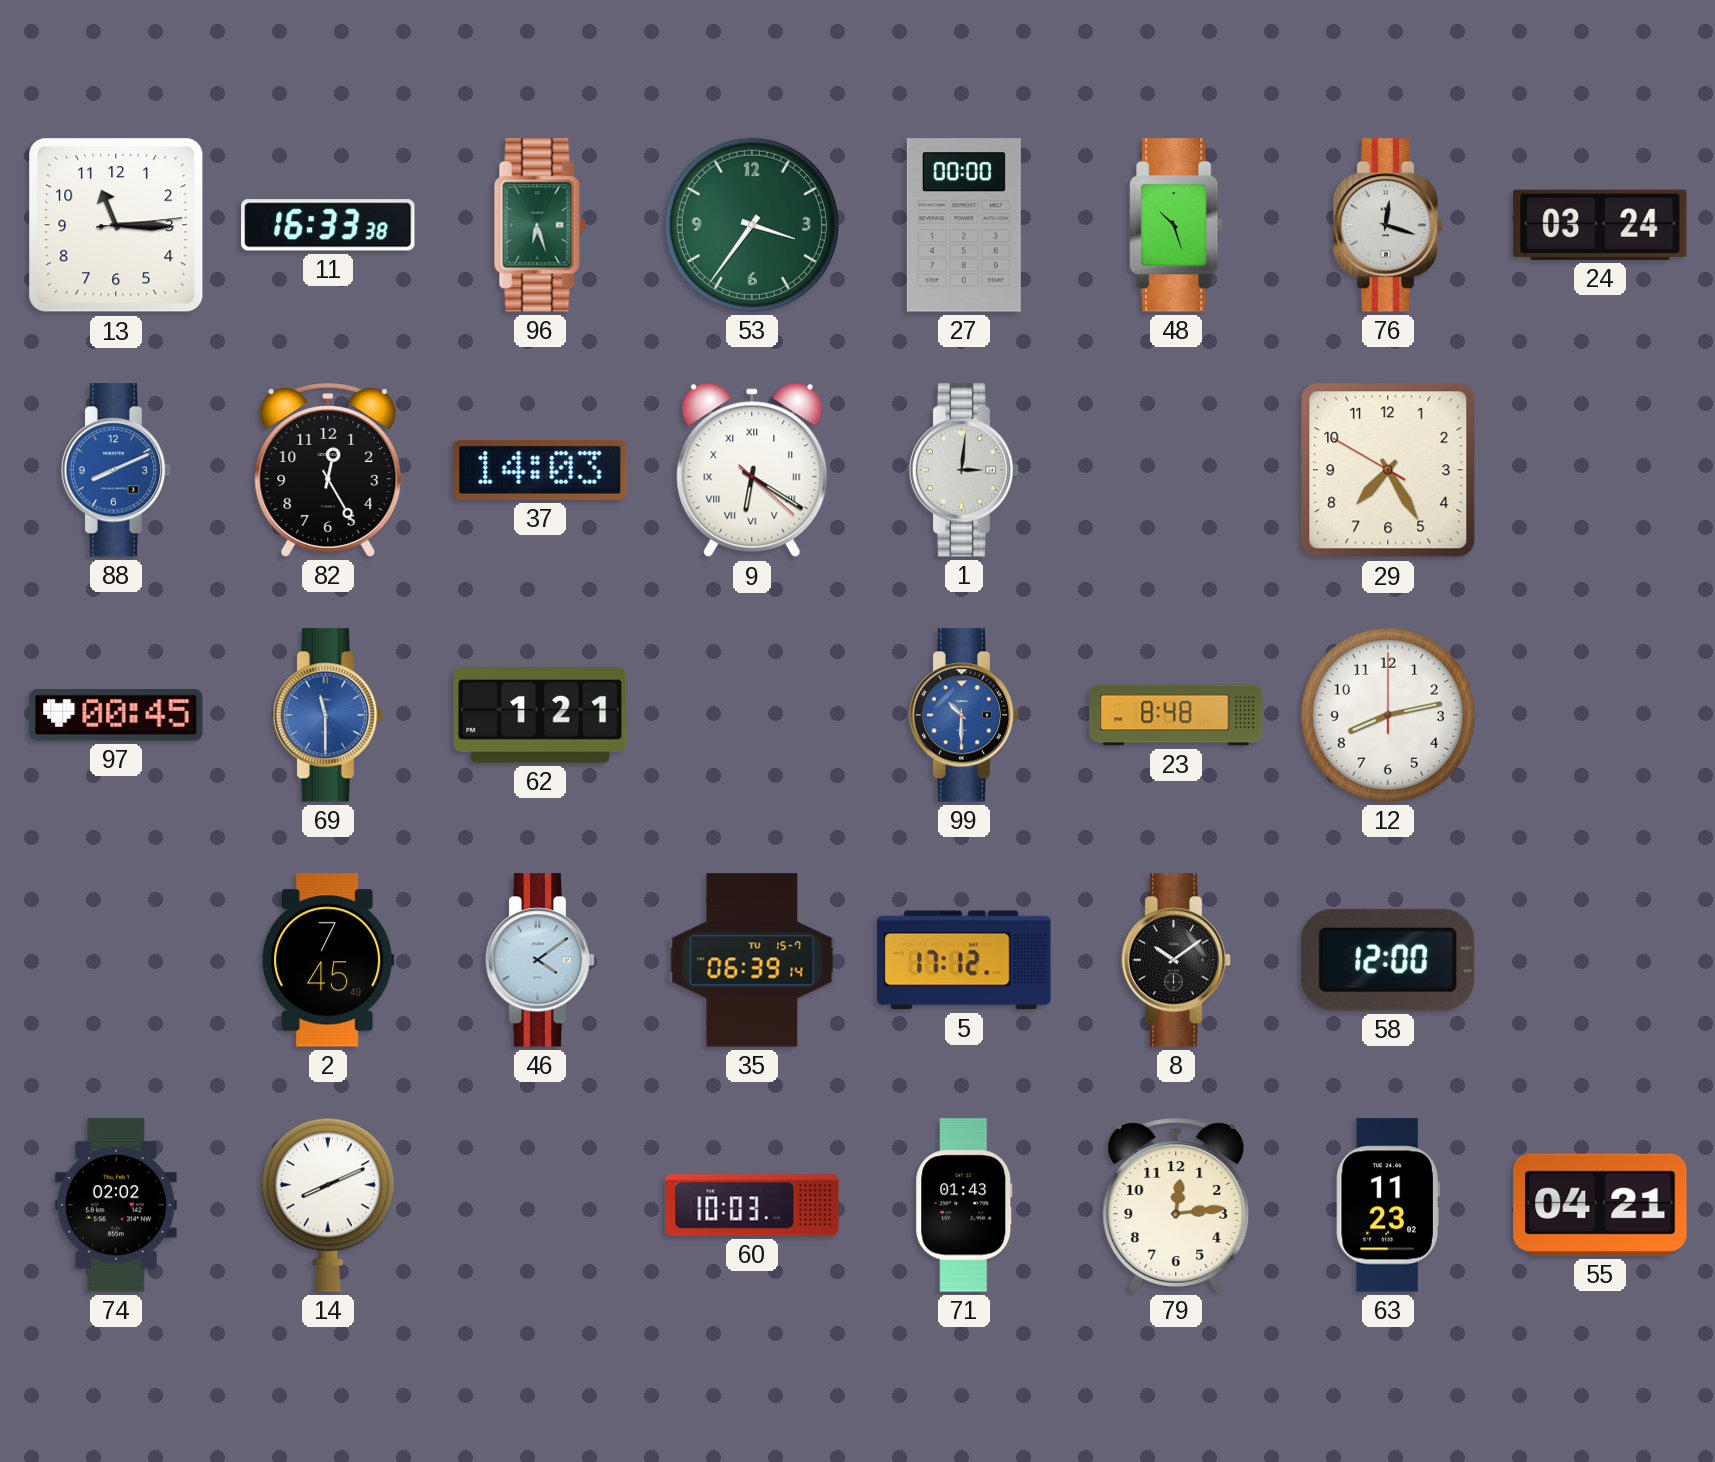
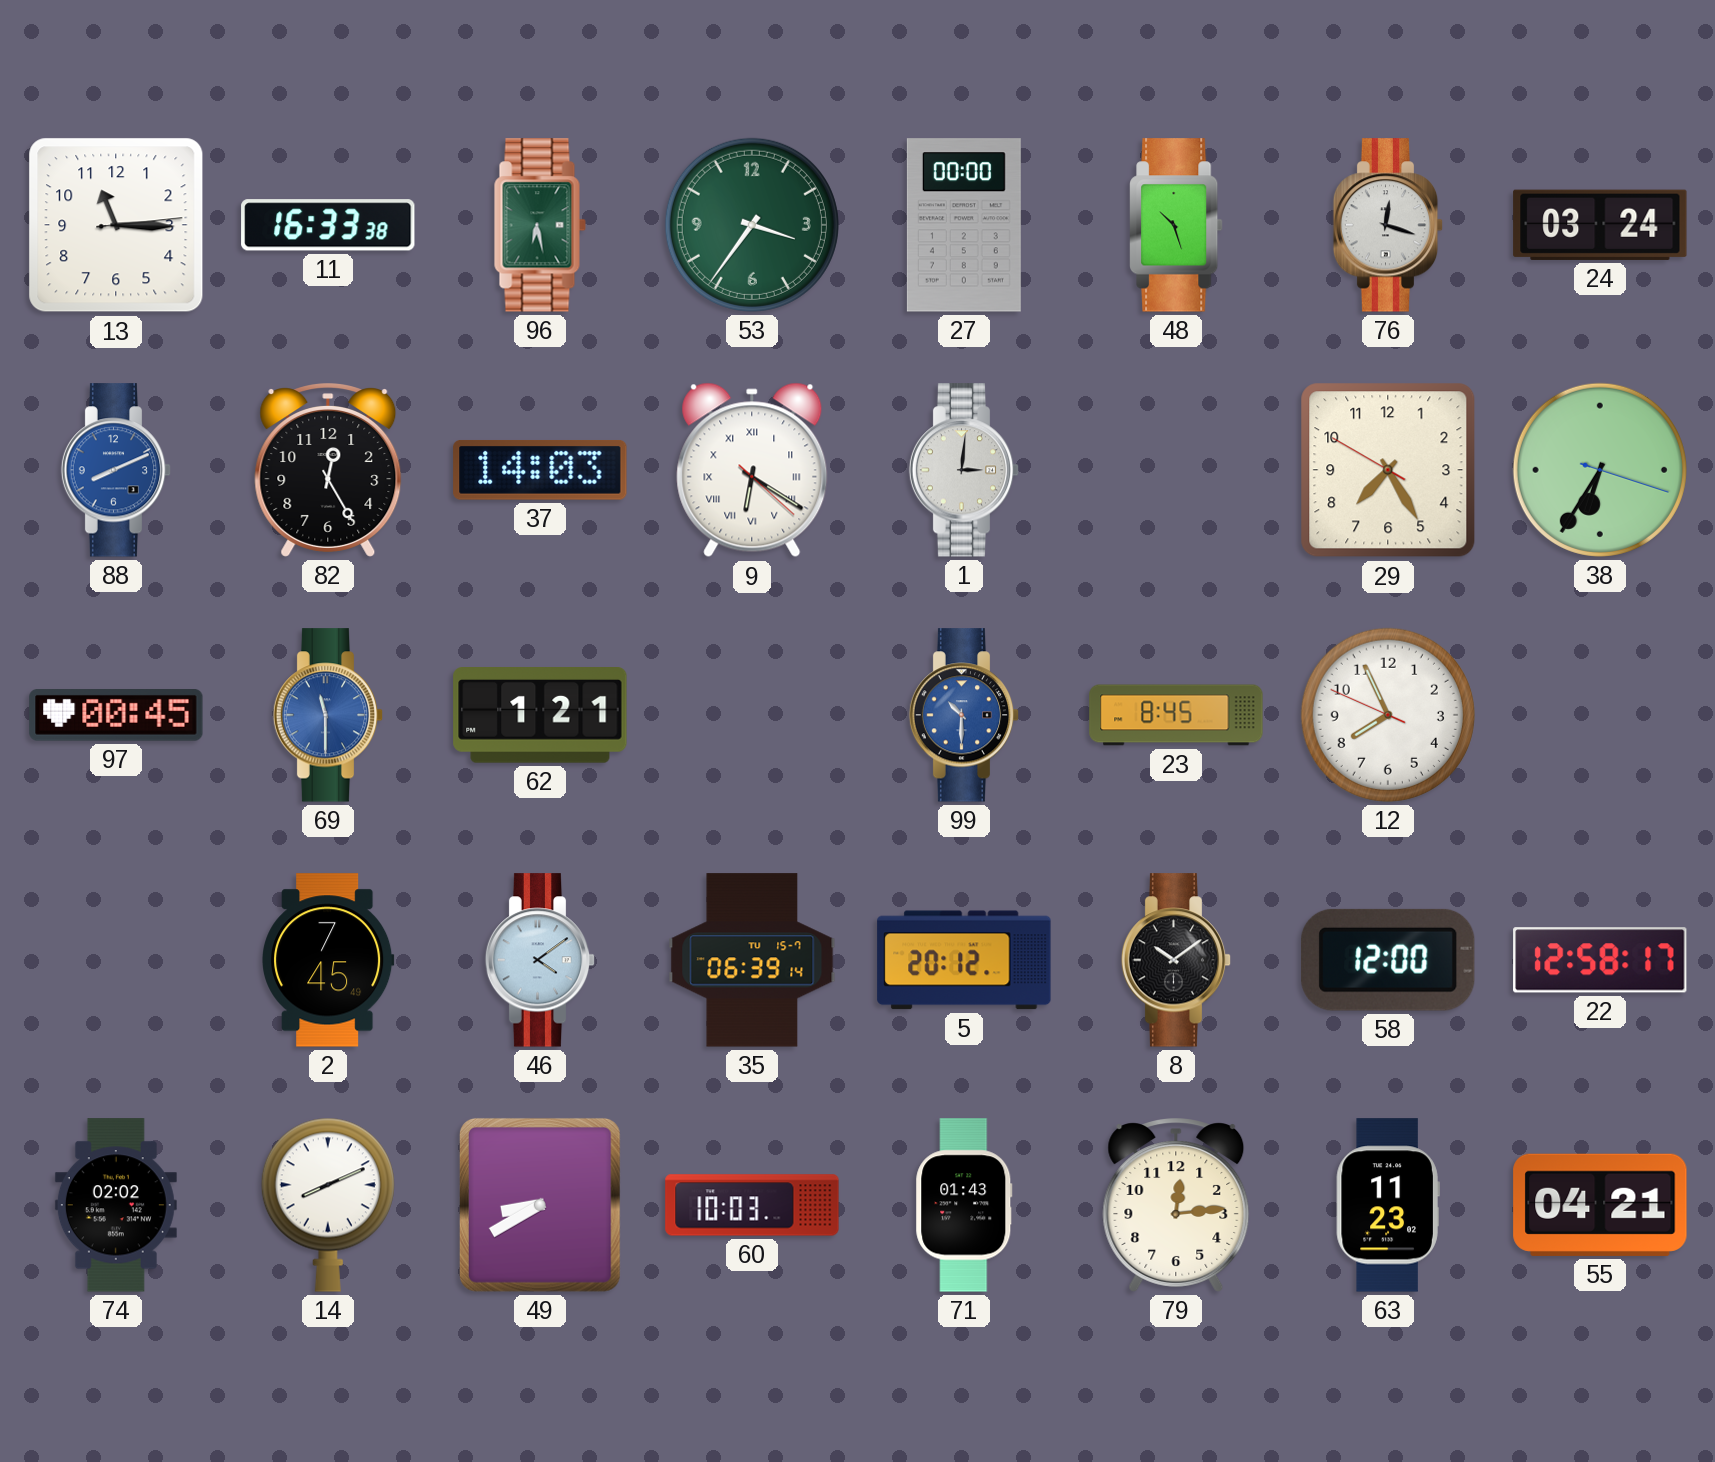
96: 6:27 -> 6:28 (540, 225)
38: none -> 6:35 (1600, 470)
23: 8:48 -> 8:45 (1176, 715)
12: 8:13 -> 7:55 (1388, 715)
5: 17:12 -> 20:12 (964, 960)
22: none -> 12:58 (1600, 960)
49: none -> 8:40 (540, 1205)
